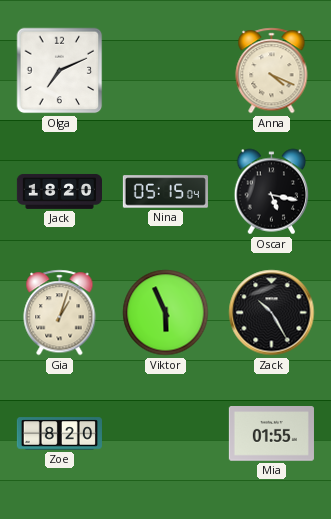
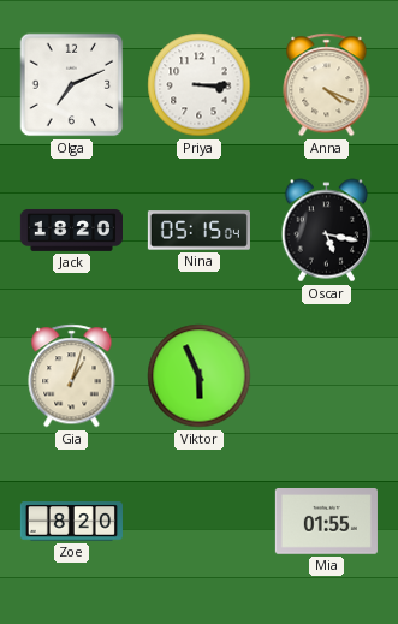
Priya: none -> 3:15 (200, 85)
Zack: 10:25 -> none (272, 313)
